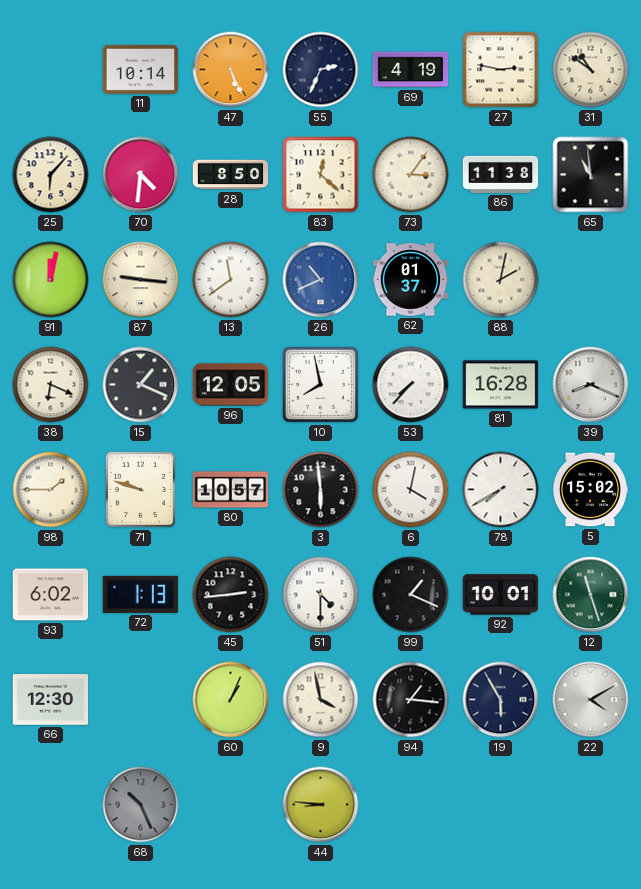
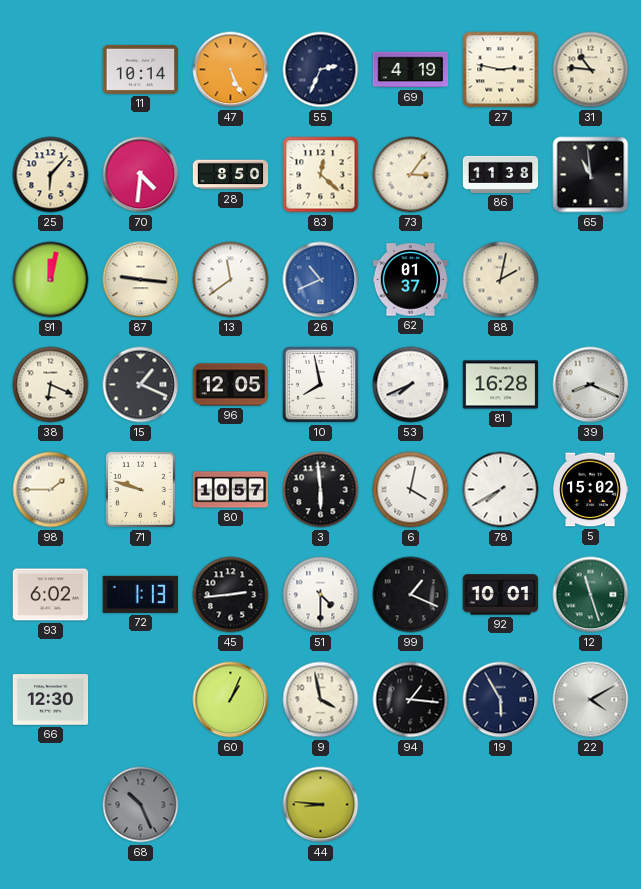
31: 10:51 -> 10:46 (591, 70)
53: 7:37 -> 7:41 (411, 385)
